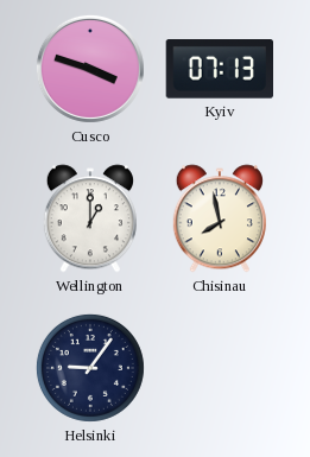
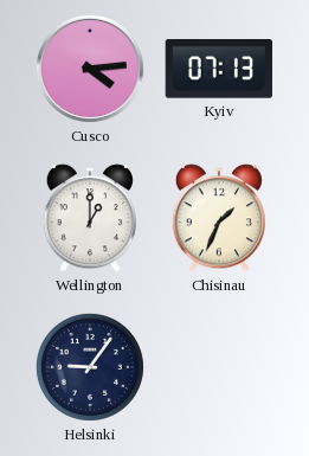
Cusco: 3:48 -> 4:14 (90, 69)
Chisinau: 7:58 -> 1:34 (219, 218)
